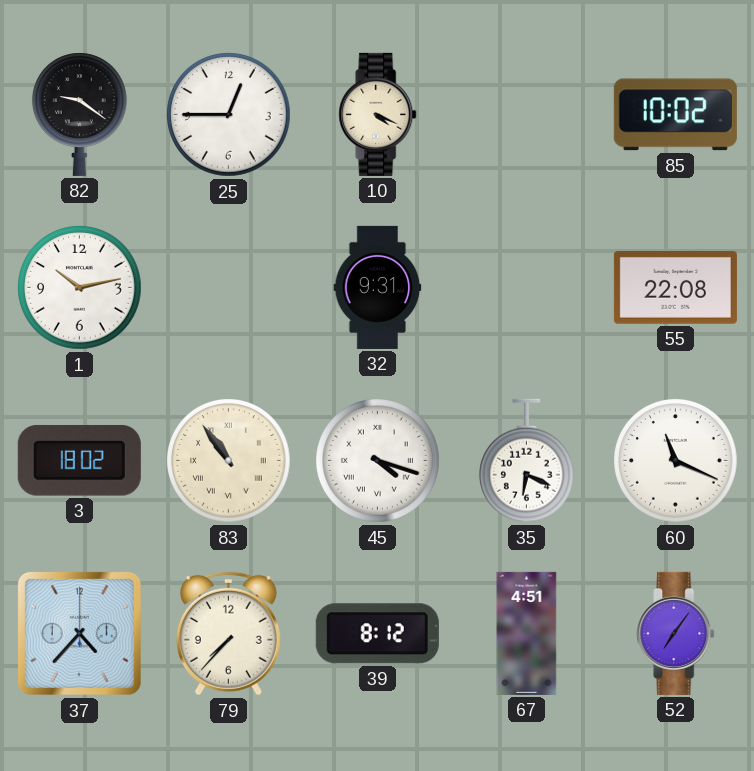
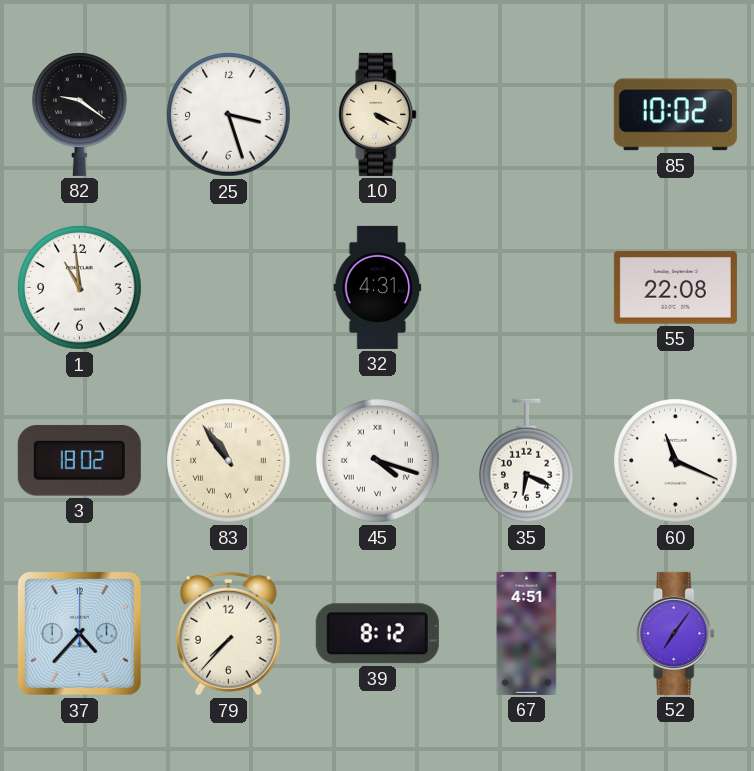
25: 12:45 -> 3:27 (229, 115)
1: 10:13 -> 10:59 (80, 288)
32: 9:31 -> 4:31 (378, 287)
